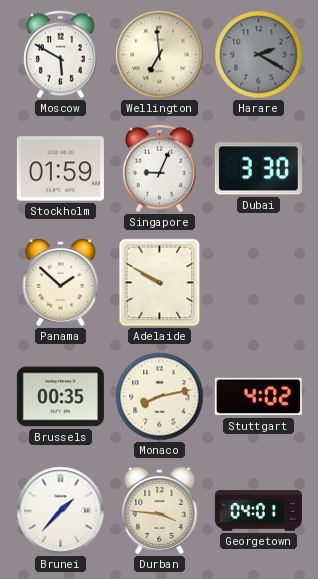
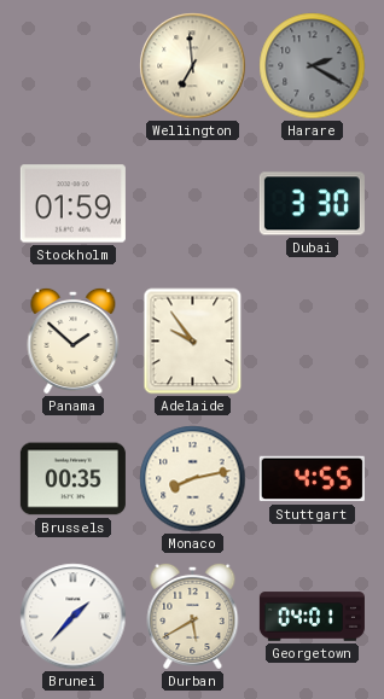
Moscow: 5:50 -> none (60, 55)
Singapore: 9:04 -> none (159, 169)
Adelaide: 9:50 -> 9:54 (193, 342)
Stuttgart: 4:02 -> 4:55 (312, 479)
Durban: 3:46 -> 5:40 (193, 616)
